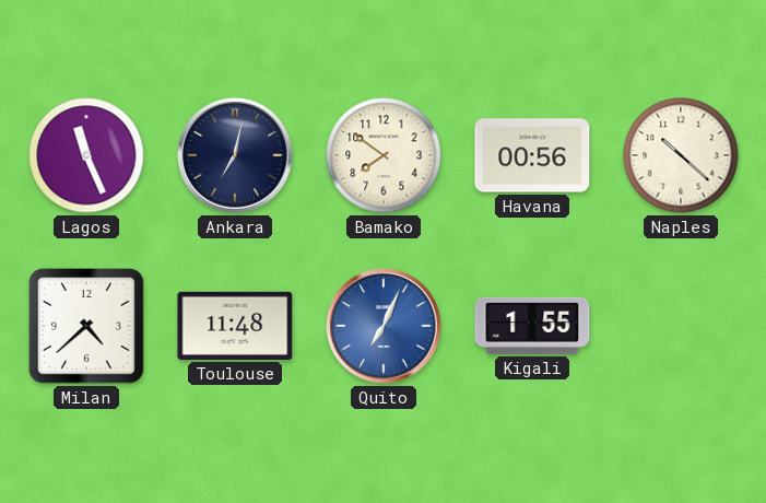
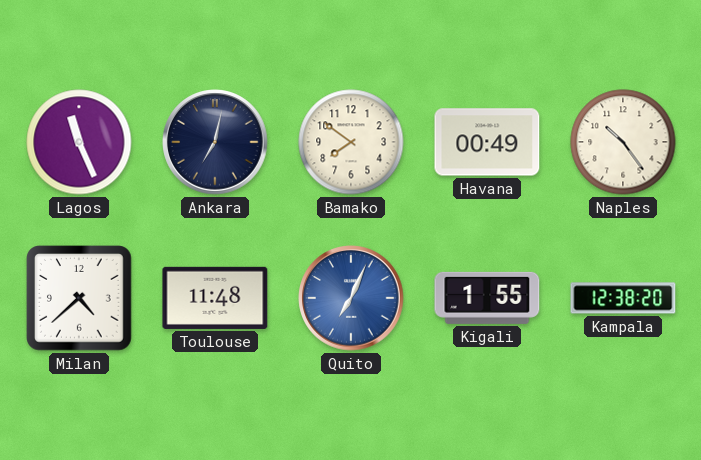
Havana: 00:56 -> 00:49 (487, 142)
Naples: 10:22 -> 10:24 (623, 142)
Kampala: none -> 12:38 (623, 298)
